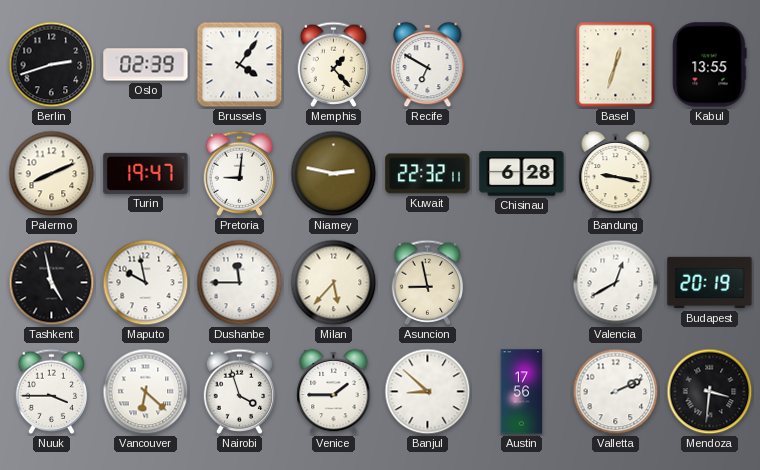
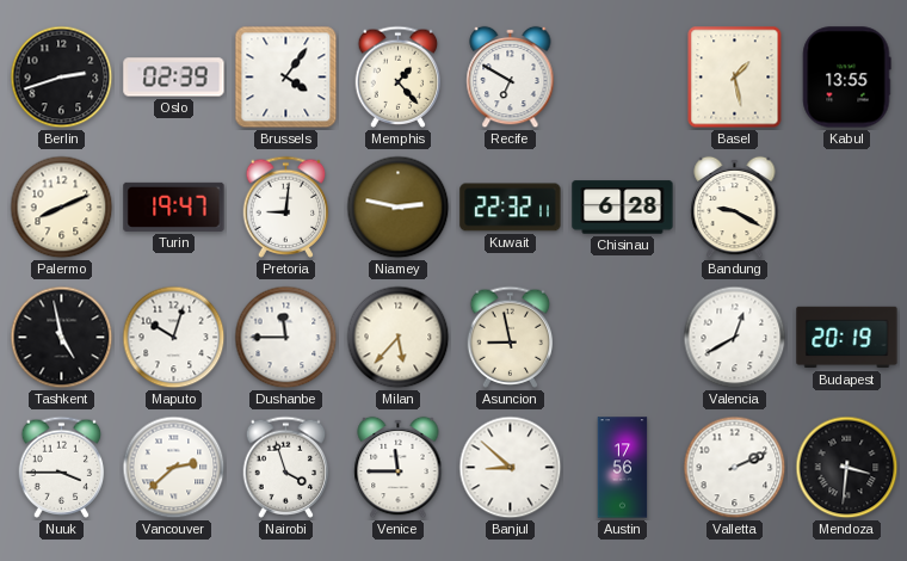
Basel: 12:33 -> 1:28 (735, 78)
Bandung: 9:17 -> 9:20 (735, 208)
Maputo: 9:58 -> 10:03 (174, 338)
Vancouver: 6:22 -> 2:38 (174, 468)
Venice: 1:45 -> 11:45 (399, 468)
